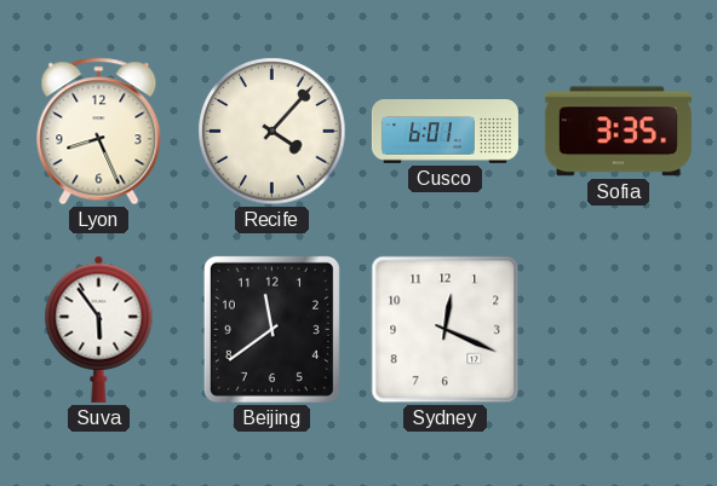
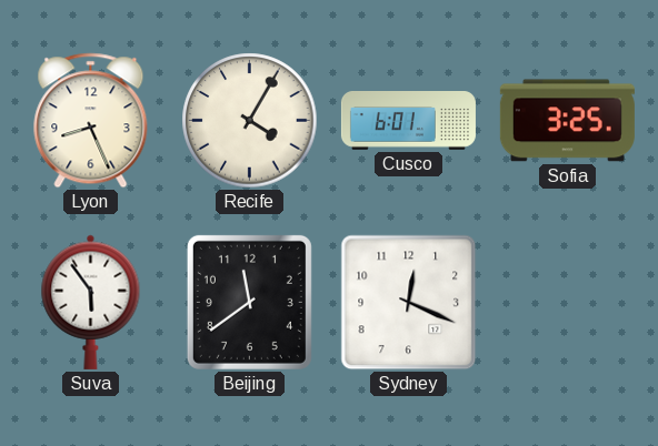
Recife: 4:07 -> 4:05 (250, 121)
Sofia: 3:35 -> 3:25 (567, 121)
